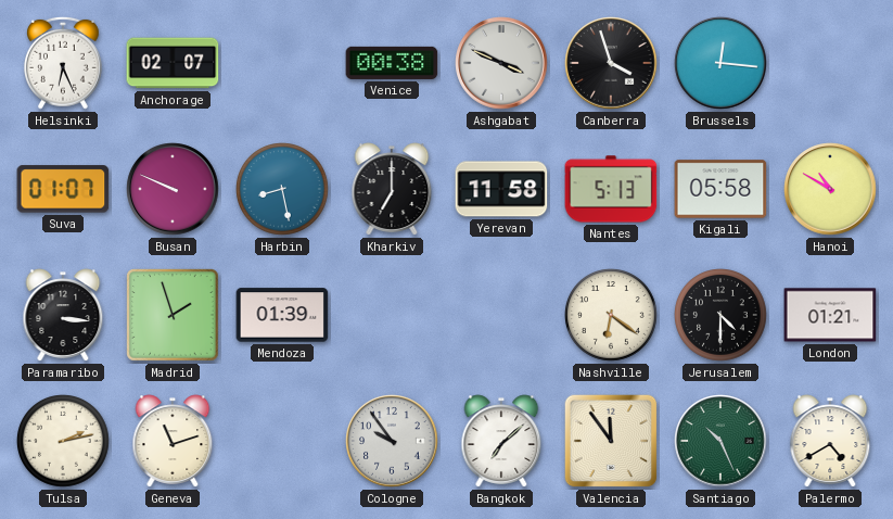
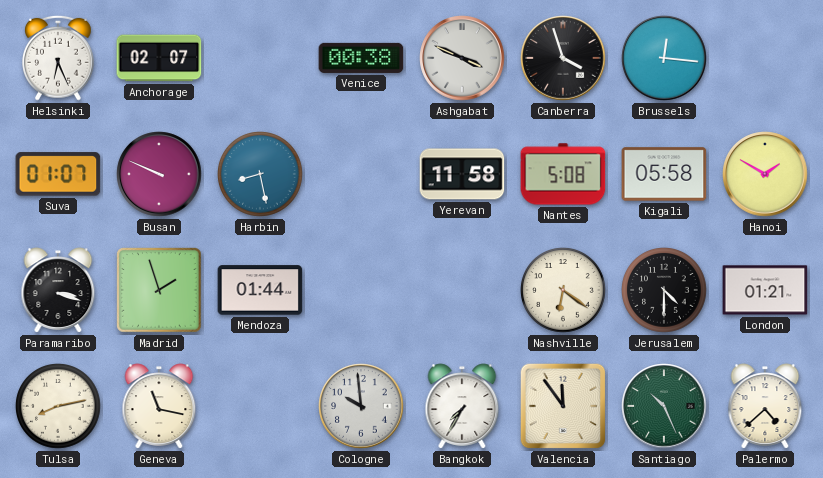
Kharkiv: 7:00 -> none (392, 189)
Nantes: 5:13 -> 5:08 (563, 174)
Hanoi: 10:50 -> 1:50 (765, 174)
Paramaribo: 3:16 -> 3:18 (58, 290)
Mendoza: 01:39 -> 01:44 (260, 290)
Tulsa: 2:13 -> 8:13 (58, 406)
Geneva: 11:12 -> 11:17 (159, 406)
Cologne: 9:54 -> 9:59 (361, 406)
Bangkok: 7:08 -> 7:35 (462, 406)
Palermo: 4:40 -> 4:38 (765, 406)
